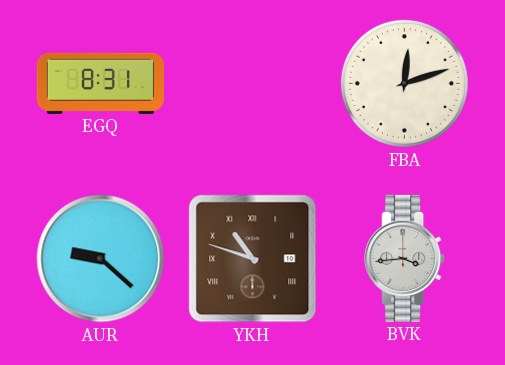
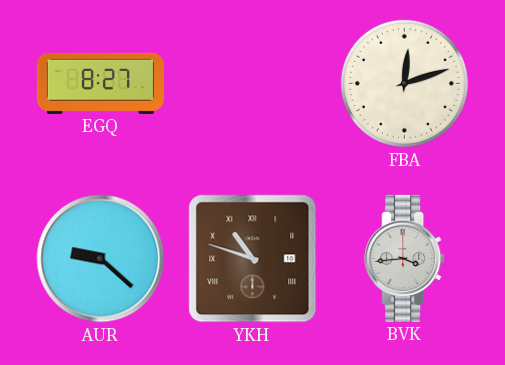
EGQ: 8:31 -> 8:27 (100, 83)
